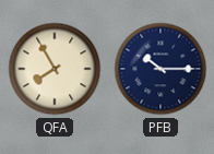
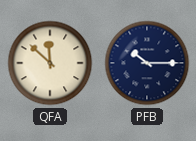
QFA: 7:55 -> 11:52 (50, 63)
